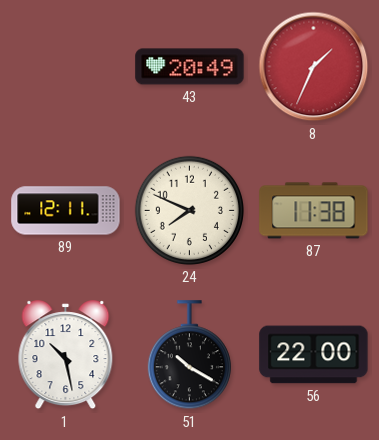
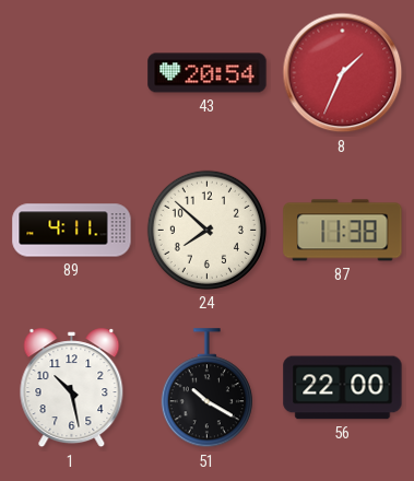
43: 20:49 -> 20:54 (208, 73)
89: 12:11 -> 4:11 (72, 231)
24: 7:49 -> 7:52 (206, 230)
